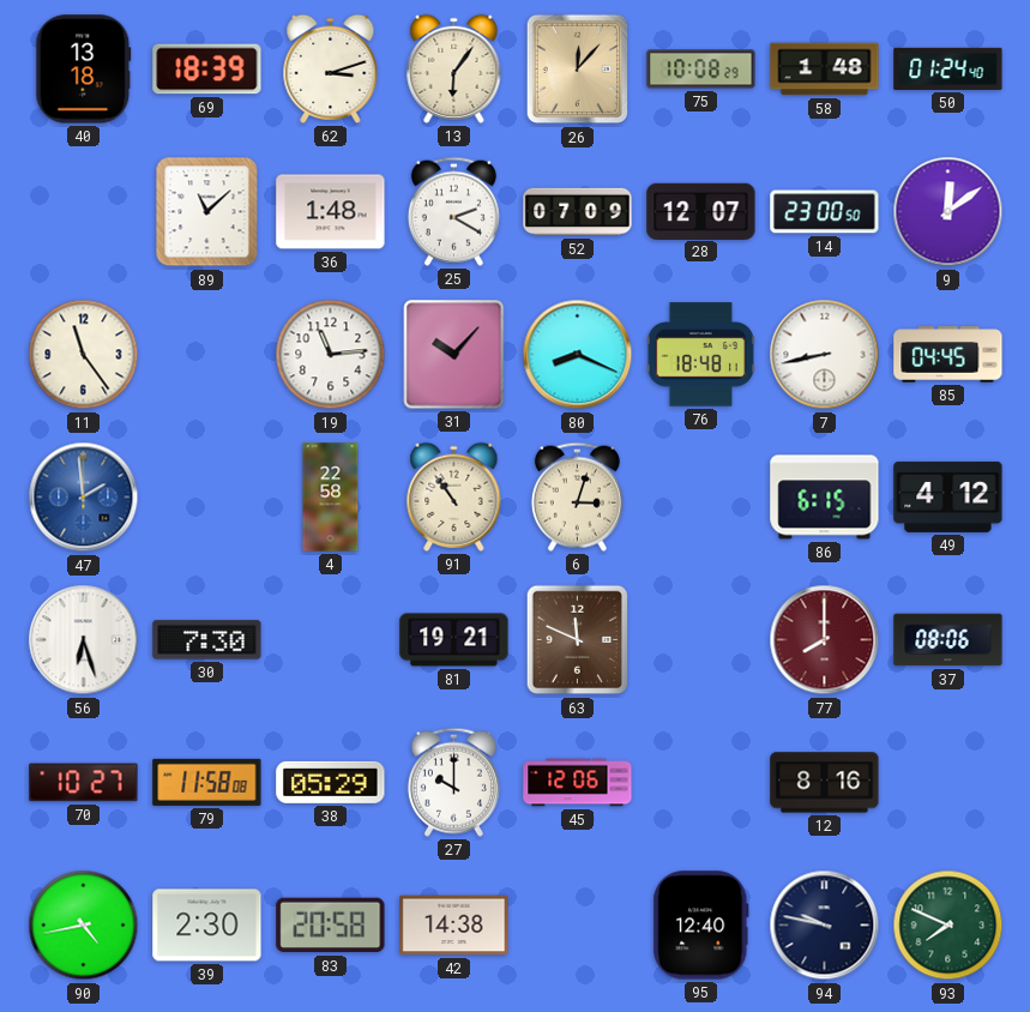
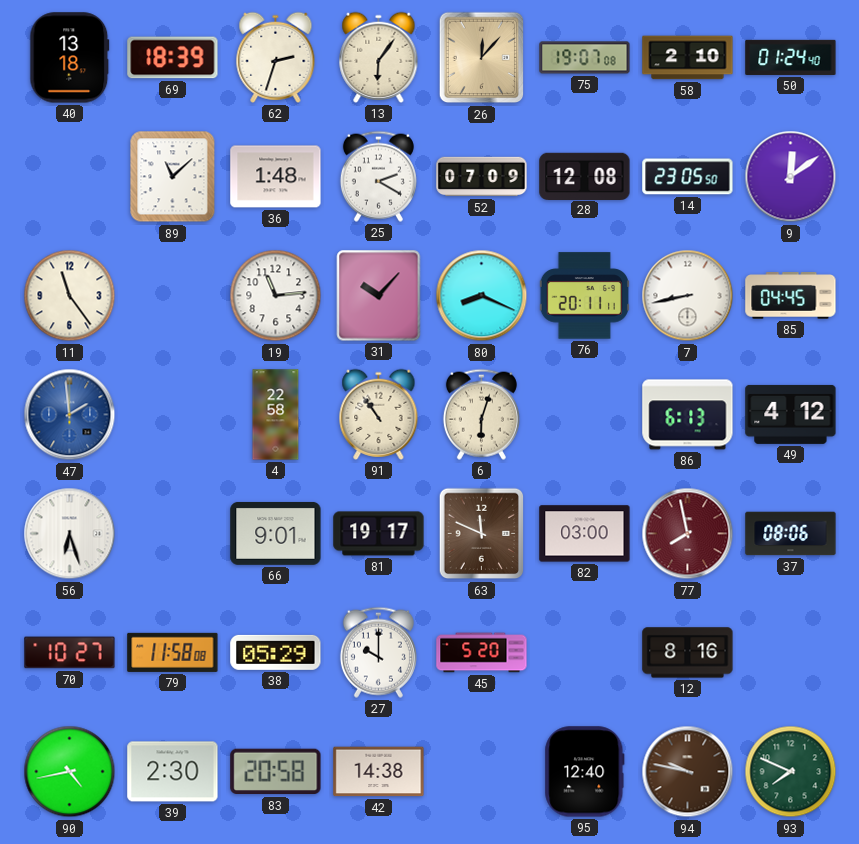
62: 3:12 -> 2:33 (276, 57)
75: 10:08 -> 19:07 (585, 58)
58: 1:48 -> 2:10 (688, 58)
28: 12:07 -> 12:08 (585, 176)
14: 23:00 -> 23:05 (688, 177)
76: 18:48 -> 20:11 (584, 296)
6: 3:03 -> 6:03 (481, 414)
86: 6:15 -> 6:13 (688, 415)
30: 7:30 -> none (207, 640)
66: none -> 9:01 (276, 533)
81: 19:21 -> 19:17 (379, 534)
82: none -> 03:00 (585, 534)
77: 8:00 -> 7:58 (688, 534)
45: 12:06 -> 5:20 (482, 653)
94 dial: navy -> brown (688, 772)
